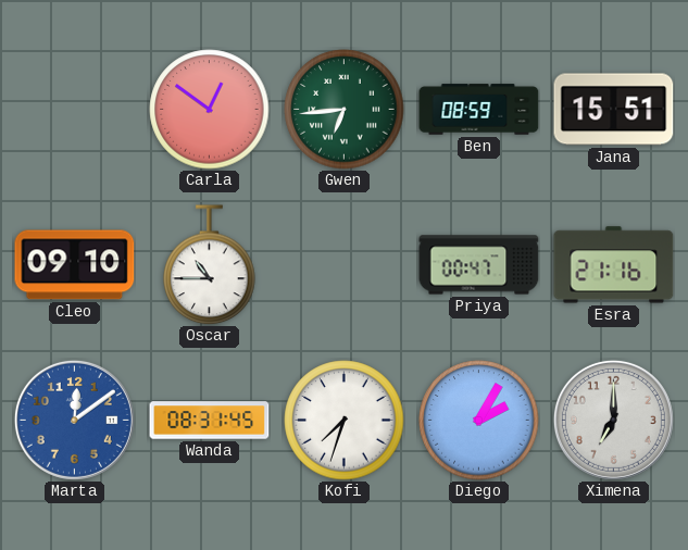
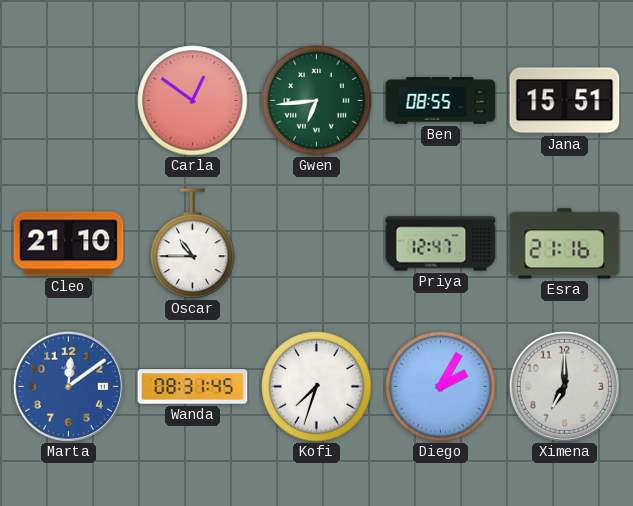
Ben: 08:59 -> 08:55 (441, 101)
Cleo: 09:10 -> 21:10 (69, 244)
Priya: 00:47 -> 12:47 (441, 244)
